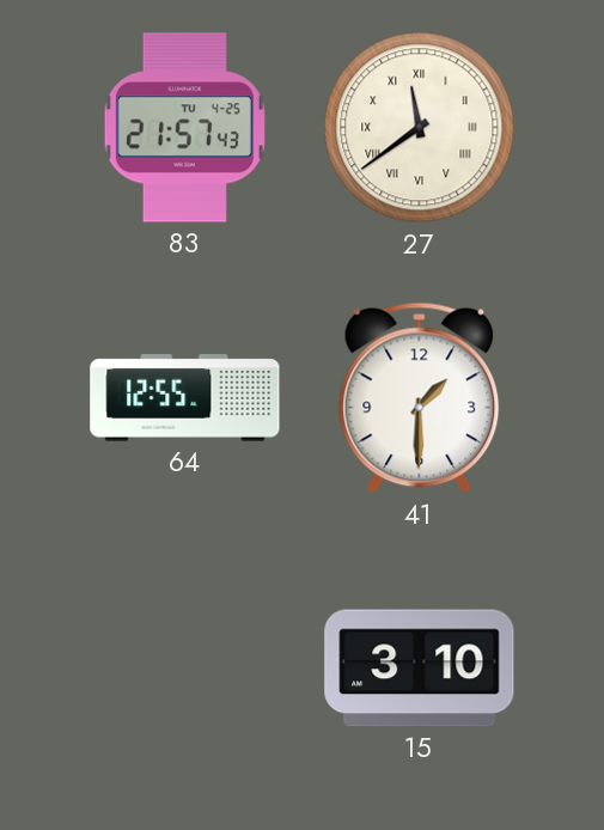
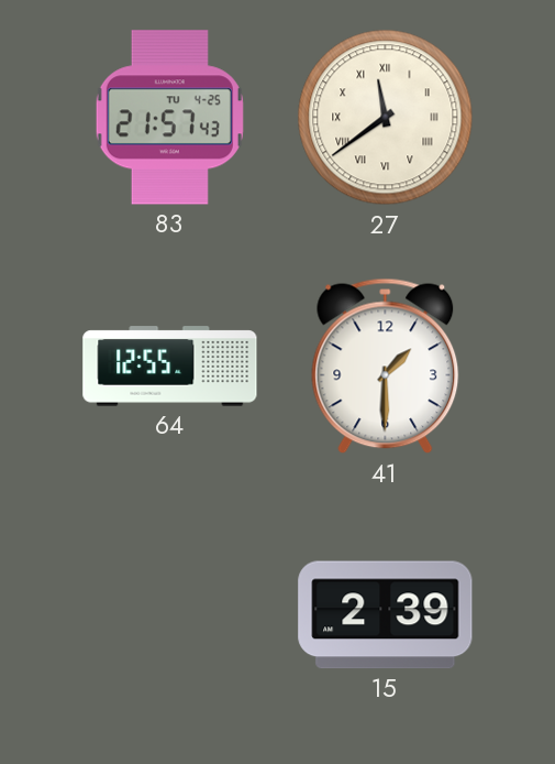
15: 3:10 -> 2:39 (386, 615)
